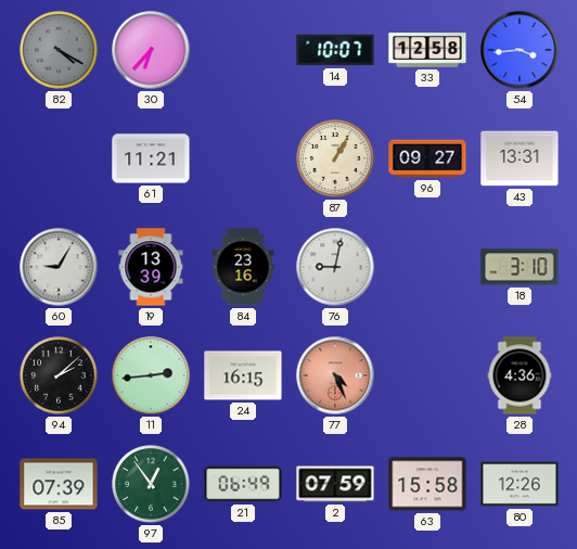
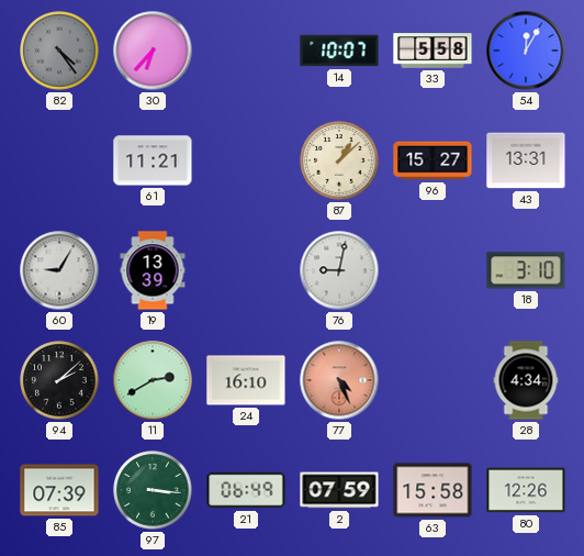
82: 4:20 -> 4:24 (59, 51)
33: 12:58 -> 5:58 (433, 51)
54: 3:44 -> 12:05 (526, 51)
87: 1:05 -> 1:08 (339, 160)
96: 09:27 -> 15:27 (433, 160)
84: 23:16 -> none (243, 267)
11: 2:44 -> 2:40 (153, 380)
24: 16:15 -> 16:10 (246, 380)
28: 4:36 -> 4:34 (526, 380)
97: 12:54 -> 3:16 (153, 490)
